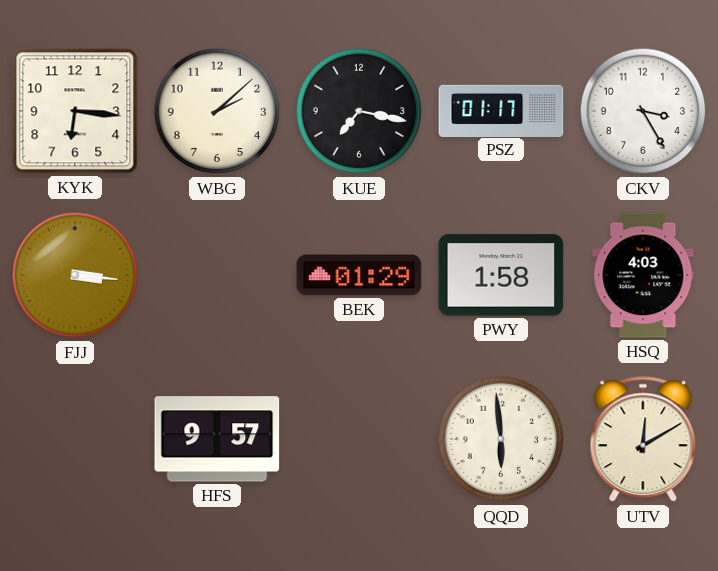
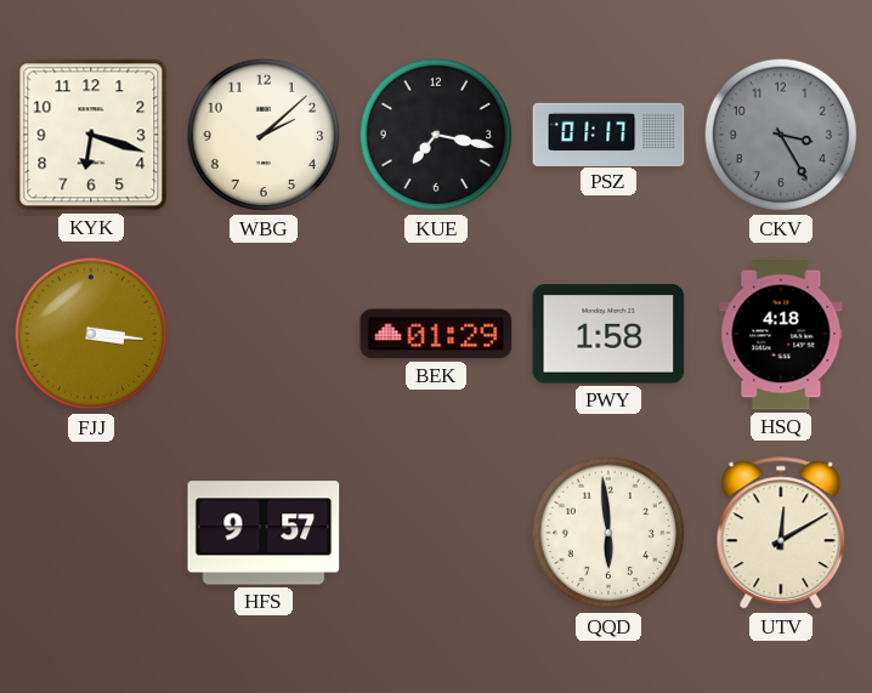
KYK: 6:16 -> 6:18 (91, 135)
CKV dial: white -> grey (781, 135)
HSQ: 4:03 -> 4:18 (781, 334)
